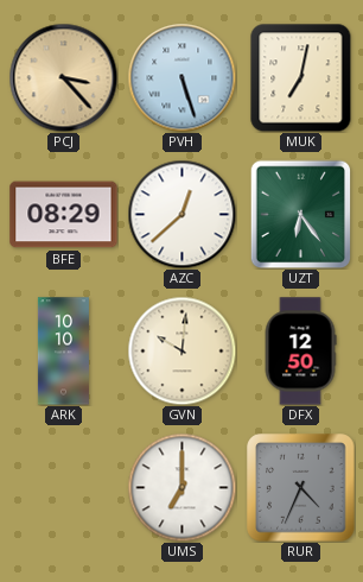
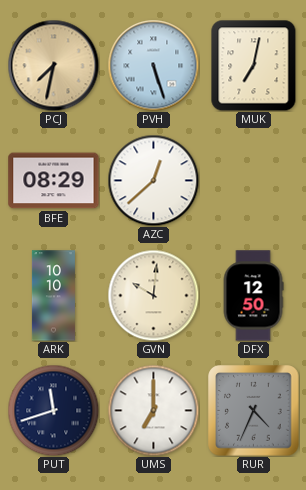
PCJ: 3:23 -> 7:32 (53, 65)
UZT: 6:24 -> none (301, 214)
PUT: none -> 11:42 (53, 410)
